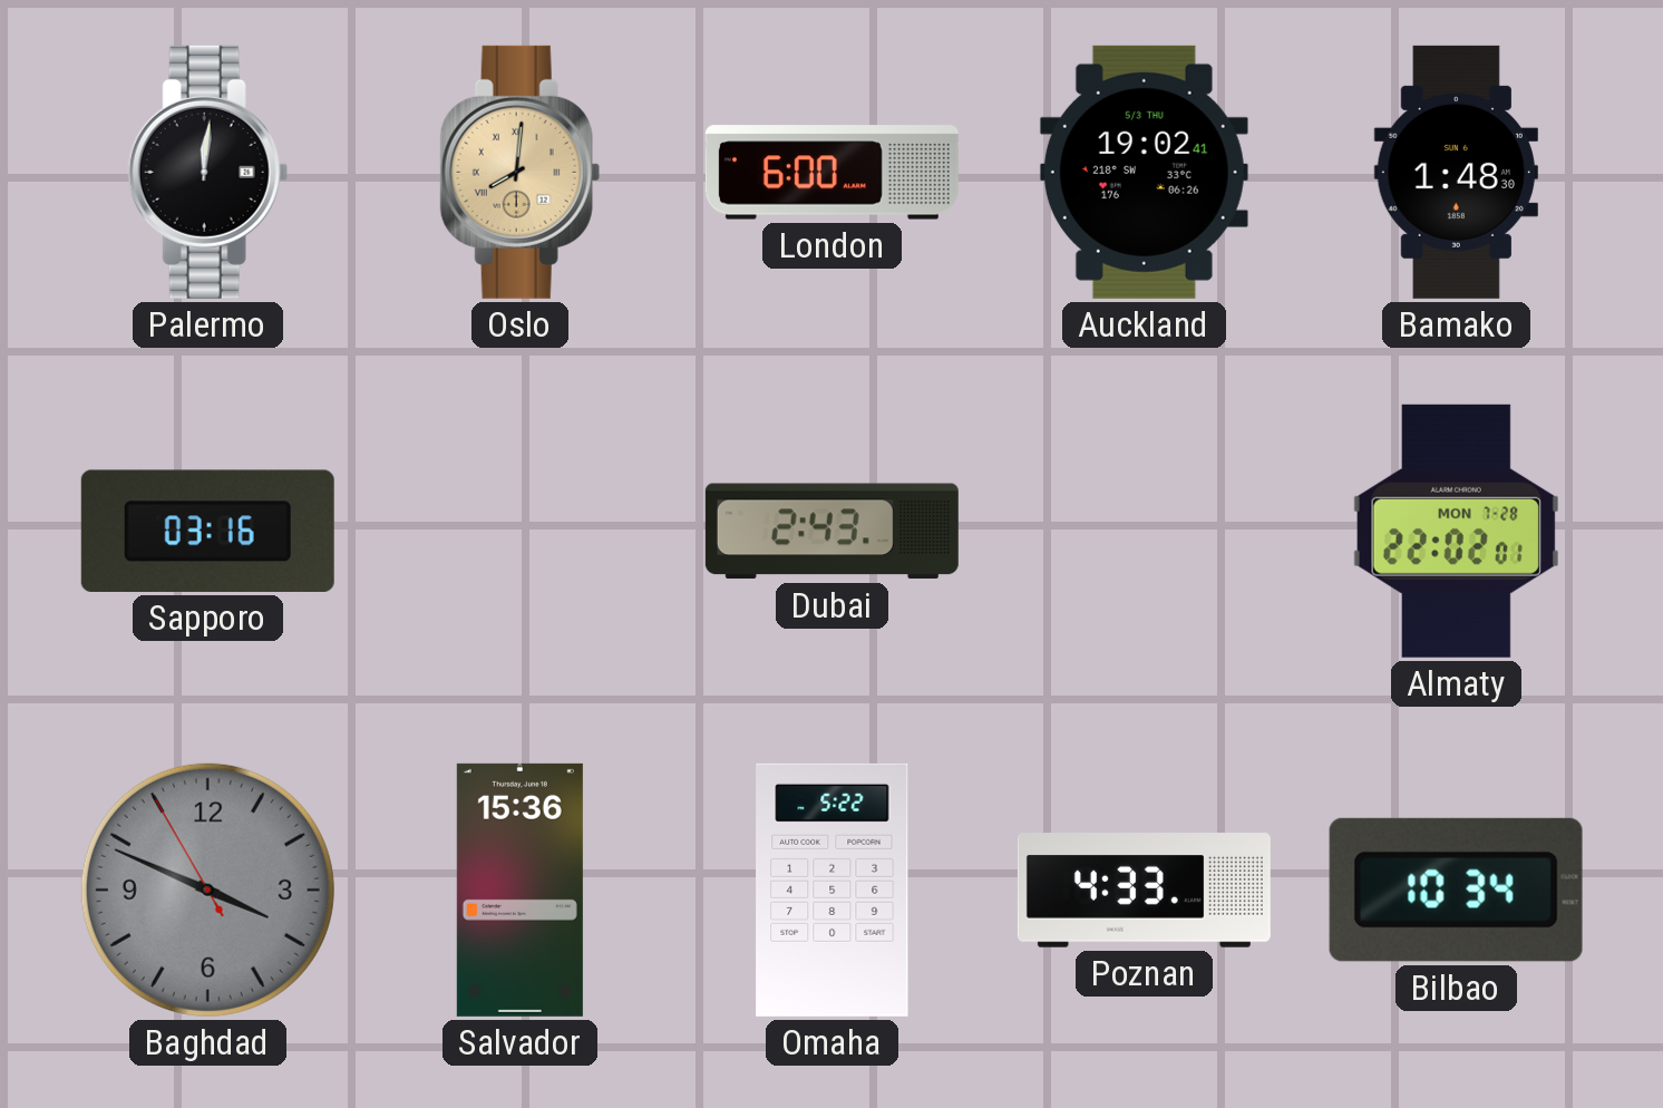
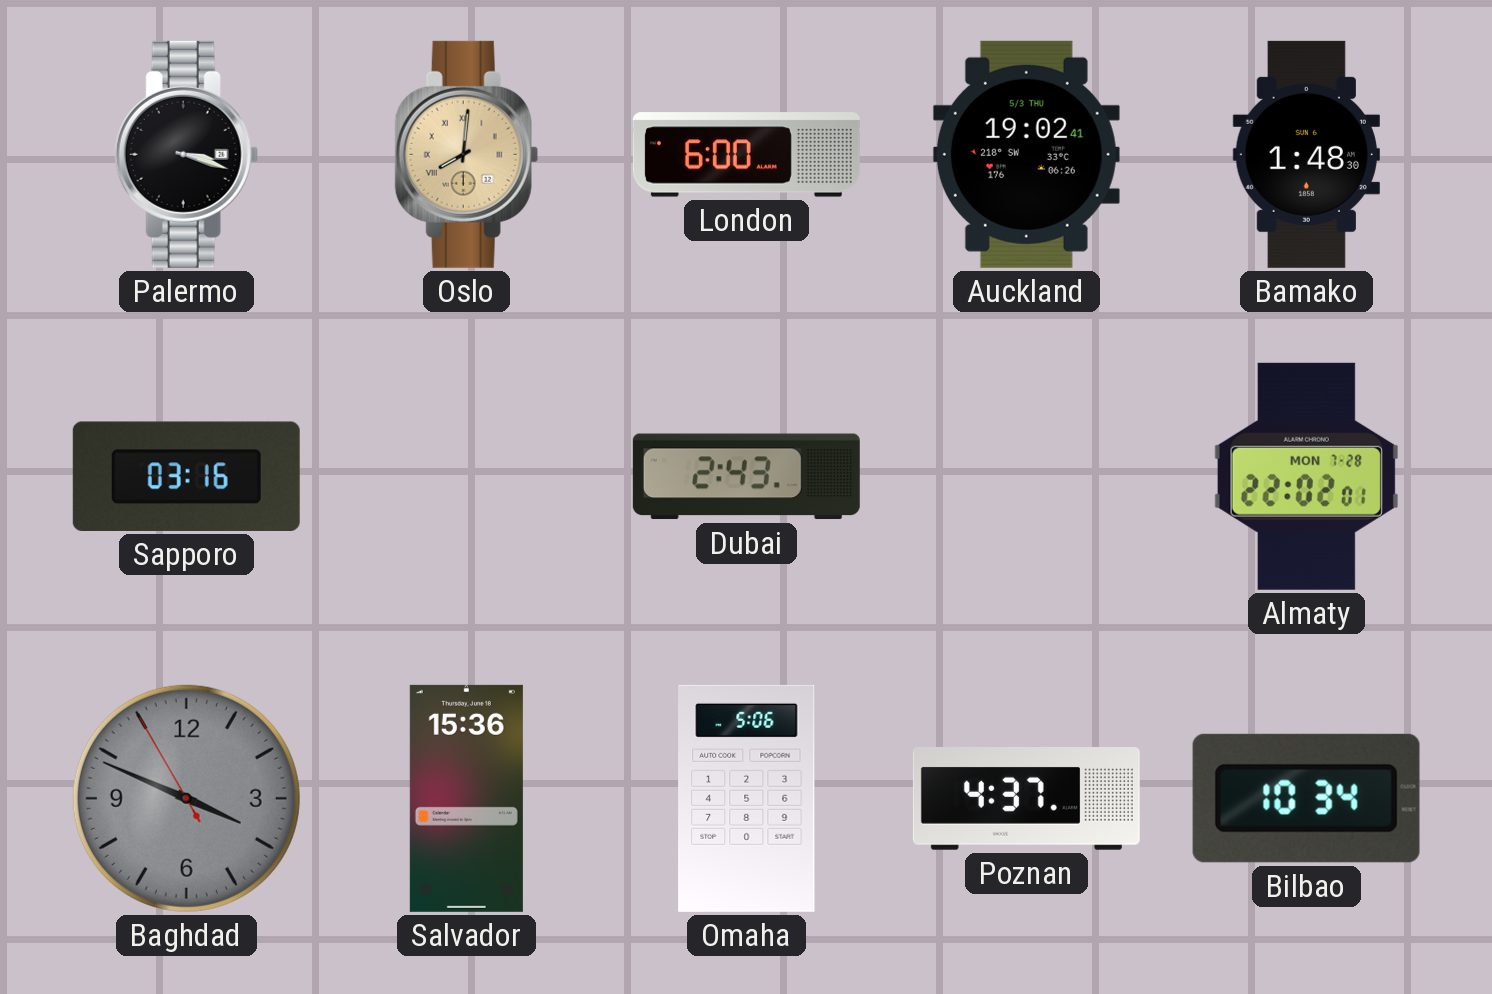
Palermo: 12:01 -> 3:18 (186, 154)
Omaha: 5:22 -> 5:06 (747, 798)
Poznan: 4:33 -> 4:37 (1026, 799)
